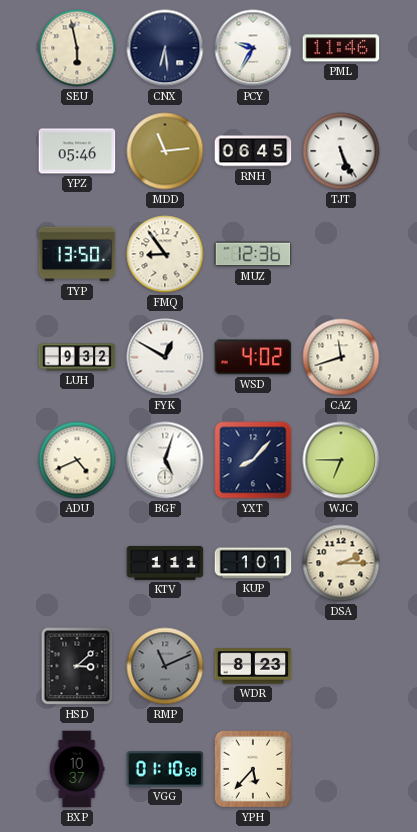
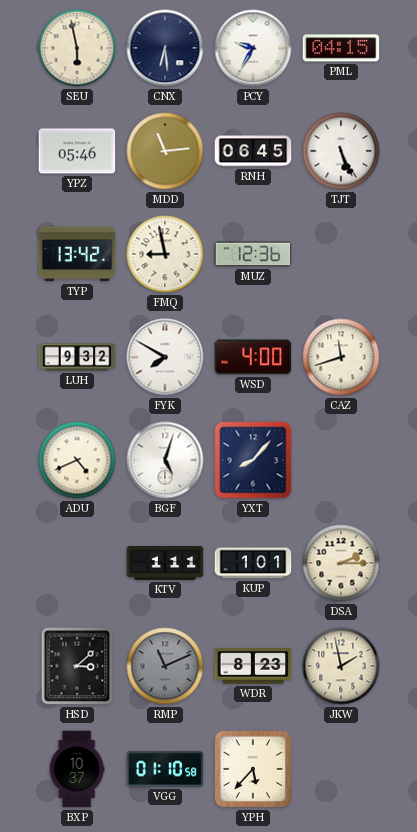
PML: 11:46 -> 04:15 (341, 48)
TYP: 13:50 -> 13:42 (77, 254)
FMQ: 8:54 -> 8:58 (165, 254)
FYK: 12:50 -> 7:50 (165, 357)
WSD: 4:02 -> 4:00 (253, 357)
WJC: 6:45 -> none (341, 460)
JKW: none -> 1:58 (341, 666)
